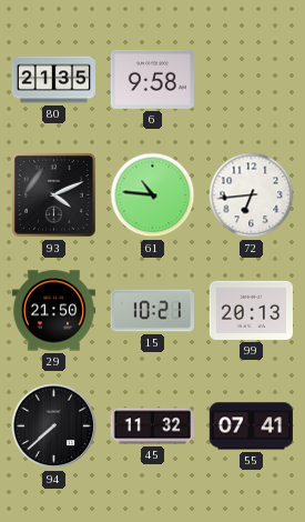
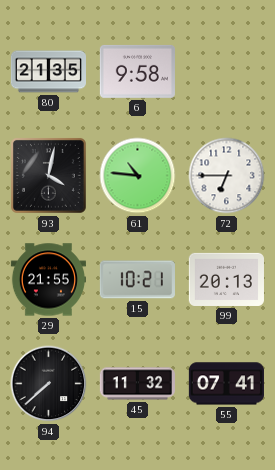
93: 4:11 -> 4:02 (48, 175)
72: 6:44 -> 6:45 (227, 176)
29: 21:50 -> 21:55 (48, 280)
